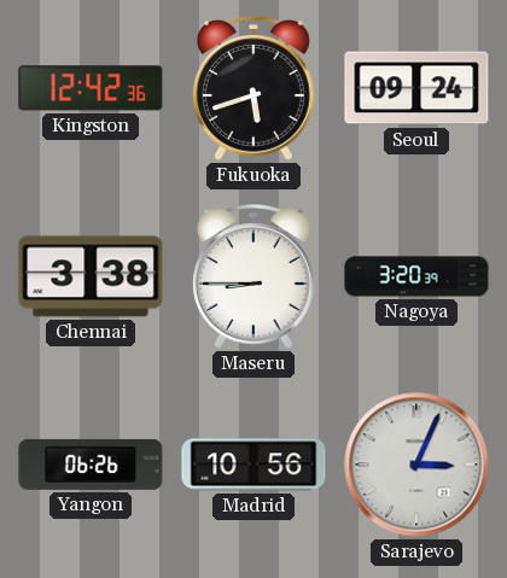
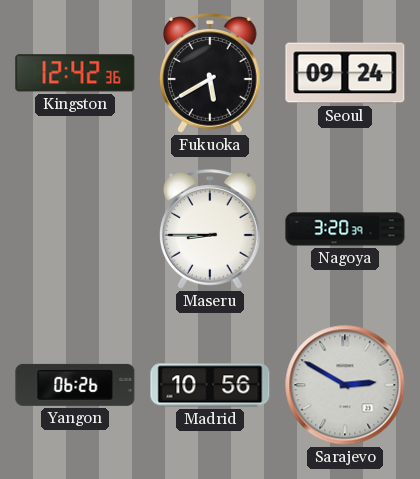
Fukuoka: 5:42 -> 5:40 (211, 73)
Chennai: 3:38 -> none (91, 276)
Sarajevo: 3:04 -> 2:50 (345, 385)
